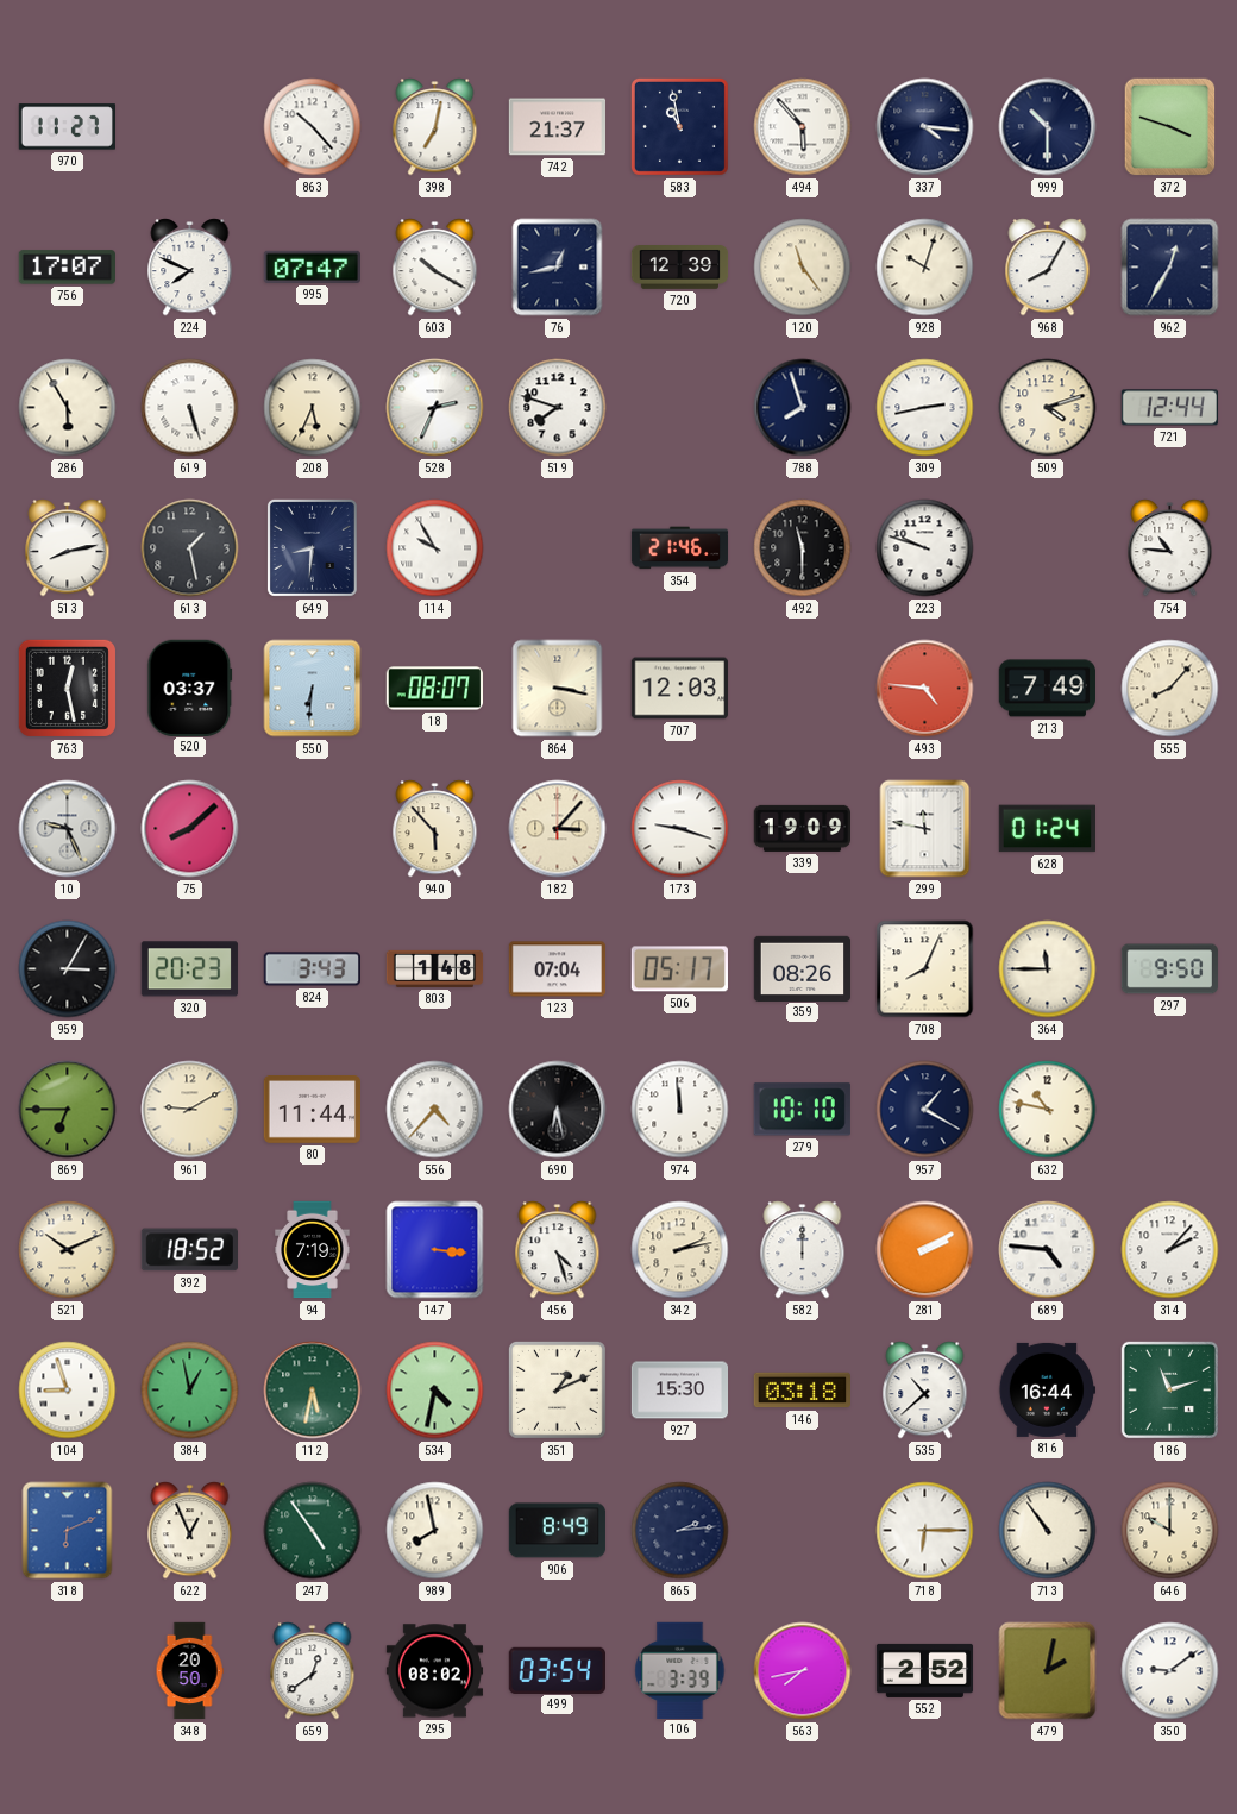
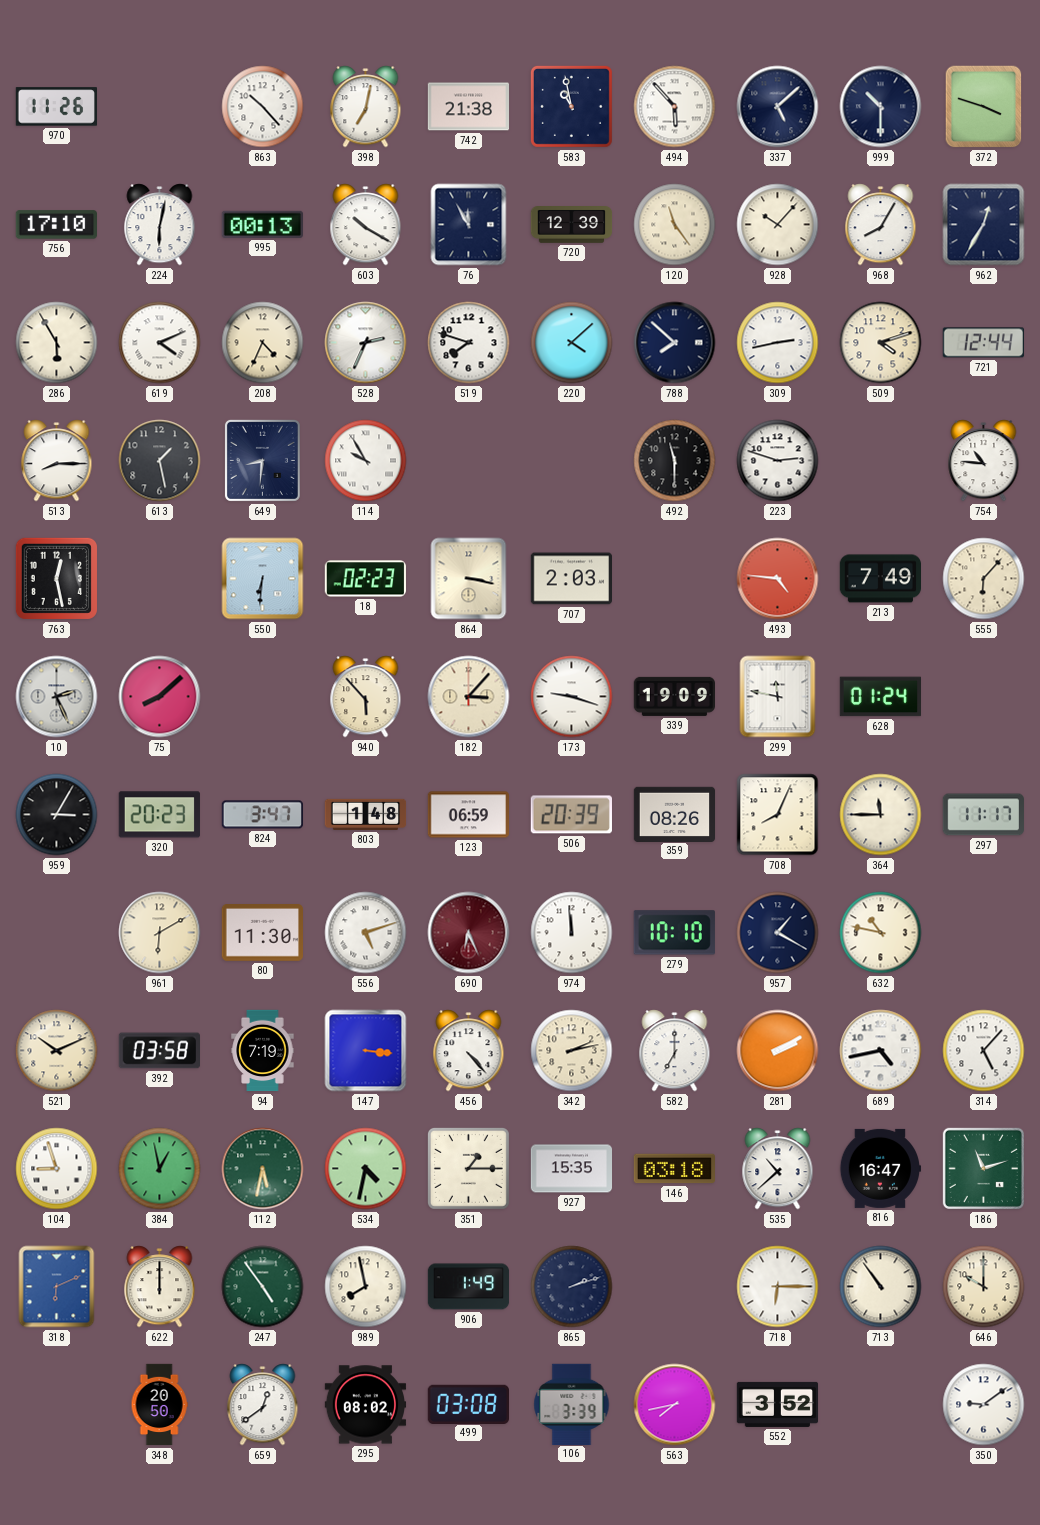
970: 11:27 -> 11:26 (56, 107)
742: 21:37 -> 21:38 (469, 107)
337: 4:16 -> 5:08 (778, 107)
756: 17:07 -> 17:10 (56, 225)
224: 7:49 -> 6:02 (160, 225)
995: 07:47 -> 00:13 (262, 224)
76: 12:43 -> 11:55 (469, 225)
928: 10:03 -> 10:07 (778, 225)
619: 5:27 -> 4:11 (160, 343)
208: 5:34 -> 4:34 (263, 343)
220: none -> 4:08 (572, 343)
788: 7:57 -> 7:52 (675, 343)
513: 8:13 -> 8:15 (57, 461)
354: 21:46 -> none (680, 548)
223: 9:48 -> 2:48 (778, 461)
520: 03:37 -> none (190, 688)
18: 08:07 -> 02:23 (365, 579)
707: 12:03 -> 2:03 (571, 579)
555: 8:07 -> 6:07 (984, 579)
10: 9:26 -> 2:26 (57, 697)
824: 3:43 -> 3:47 (262, 815)
123: 07:04 -> 06:59 (469, 815)
506: 05:17 -> 20:39 (571, 815)
297: 9:50 -> 11:17 (983, 815)
869: 6:45 -> none (68, 1110)
961: 9:10 -> 6:10 (160, 933)
80: 11:44 -> 11:30 (262, 933)
556: 4:37 -> 5:12 (366, 933)
690: 6:28 -> 6:26 (469, 933)
690 dial: black -> burgundy (469, 933)
392: 18:52 -> 03:58 (159, 1051)
456: 4:27 -> 4:23 (469, 1051)
582: 12:00 -> 7:00 (675, 1051)
689: 4:46 -> 4:43 (881, 1051)
314: 2:07 -> 5:07 (984, 1051)
351: 1:11 -> 1:15 (468, 1168)
927: 15:30 -> 15:35 (572, 1169)
816: 16:44 -> 16:47 (880, 1168)
622: 12:56 -> 12:00 (160, 1287)
906: 8:49 -> 1:49 (469, 1287)
865: 2:14 -> 2:12 (572, 1287)
499: 03:54 -> 03:08 (468, 1404)
552: 2:52 -> 3:52 (778, 1404)
479: 2:02 -> none (1048, 1671)
